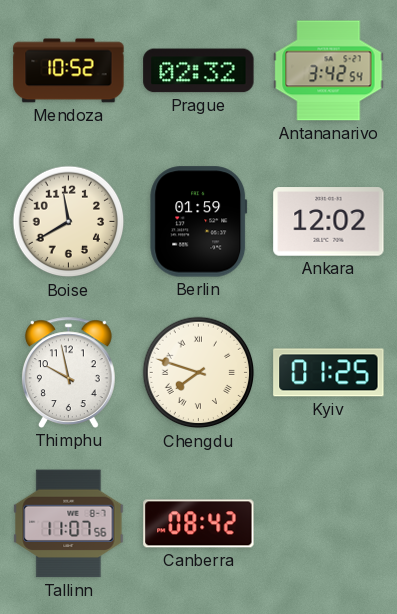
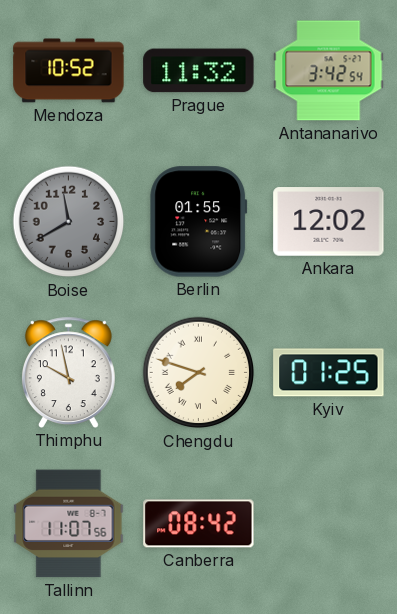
Prague: 02:32 -> 11:32 (199, 71)
Boise dial: cream -> grey (69, 222)
Berlin: 01:59 -> 01:55 (199, 222)
